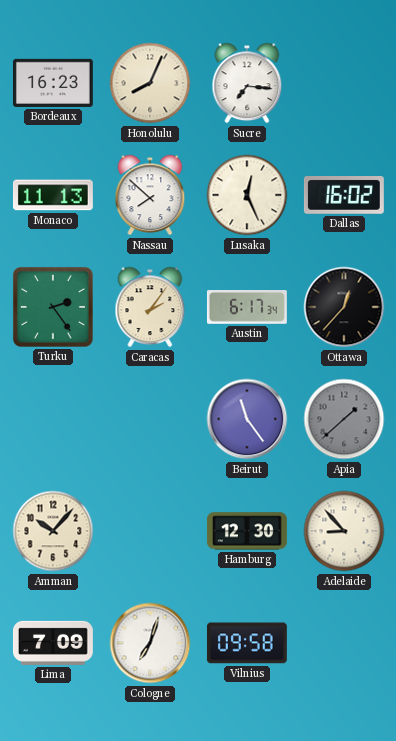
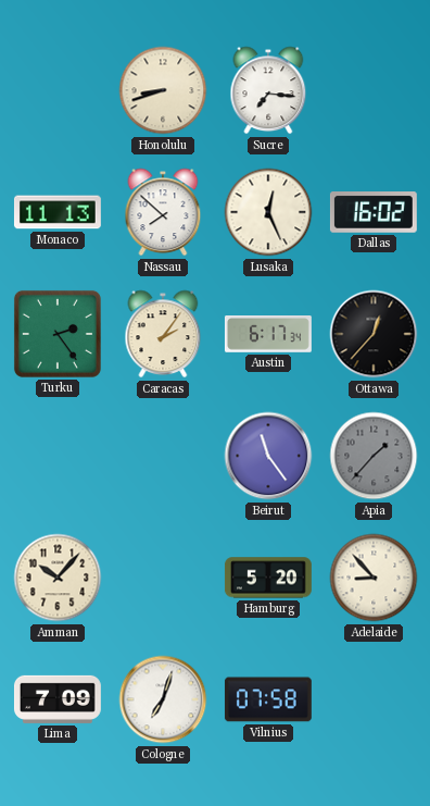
Bordeaux: 16:23 -> none (53, 83)
Honolulu: 8:04 -> 8:42 (163, 90)
Apia: 1:38 -> 1:37 (374, 456)
Hamburg: 12:30 -> 5:20 (268, 578)
Vilnius: 09:58 -> 07:58 (268, 699)
